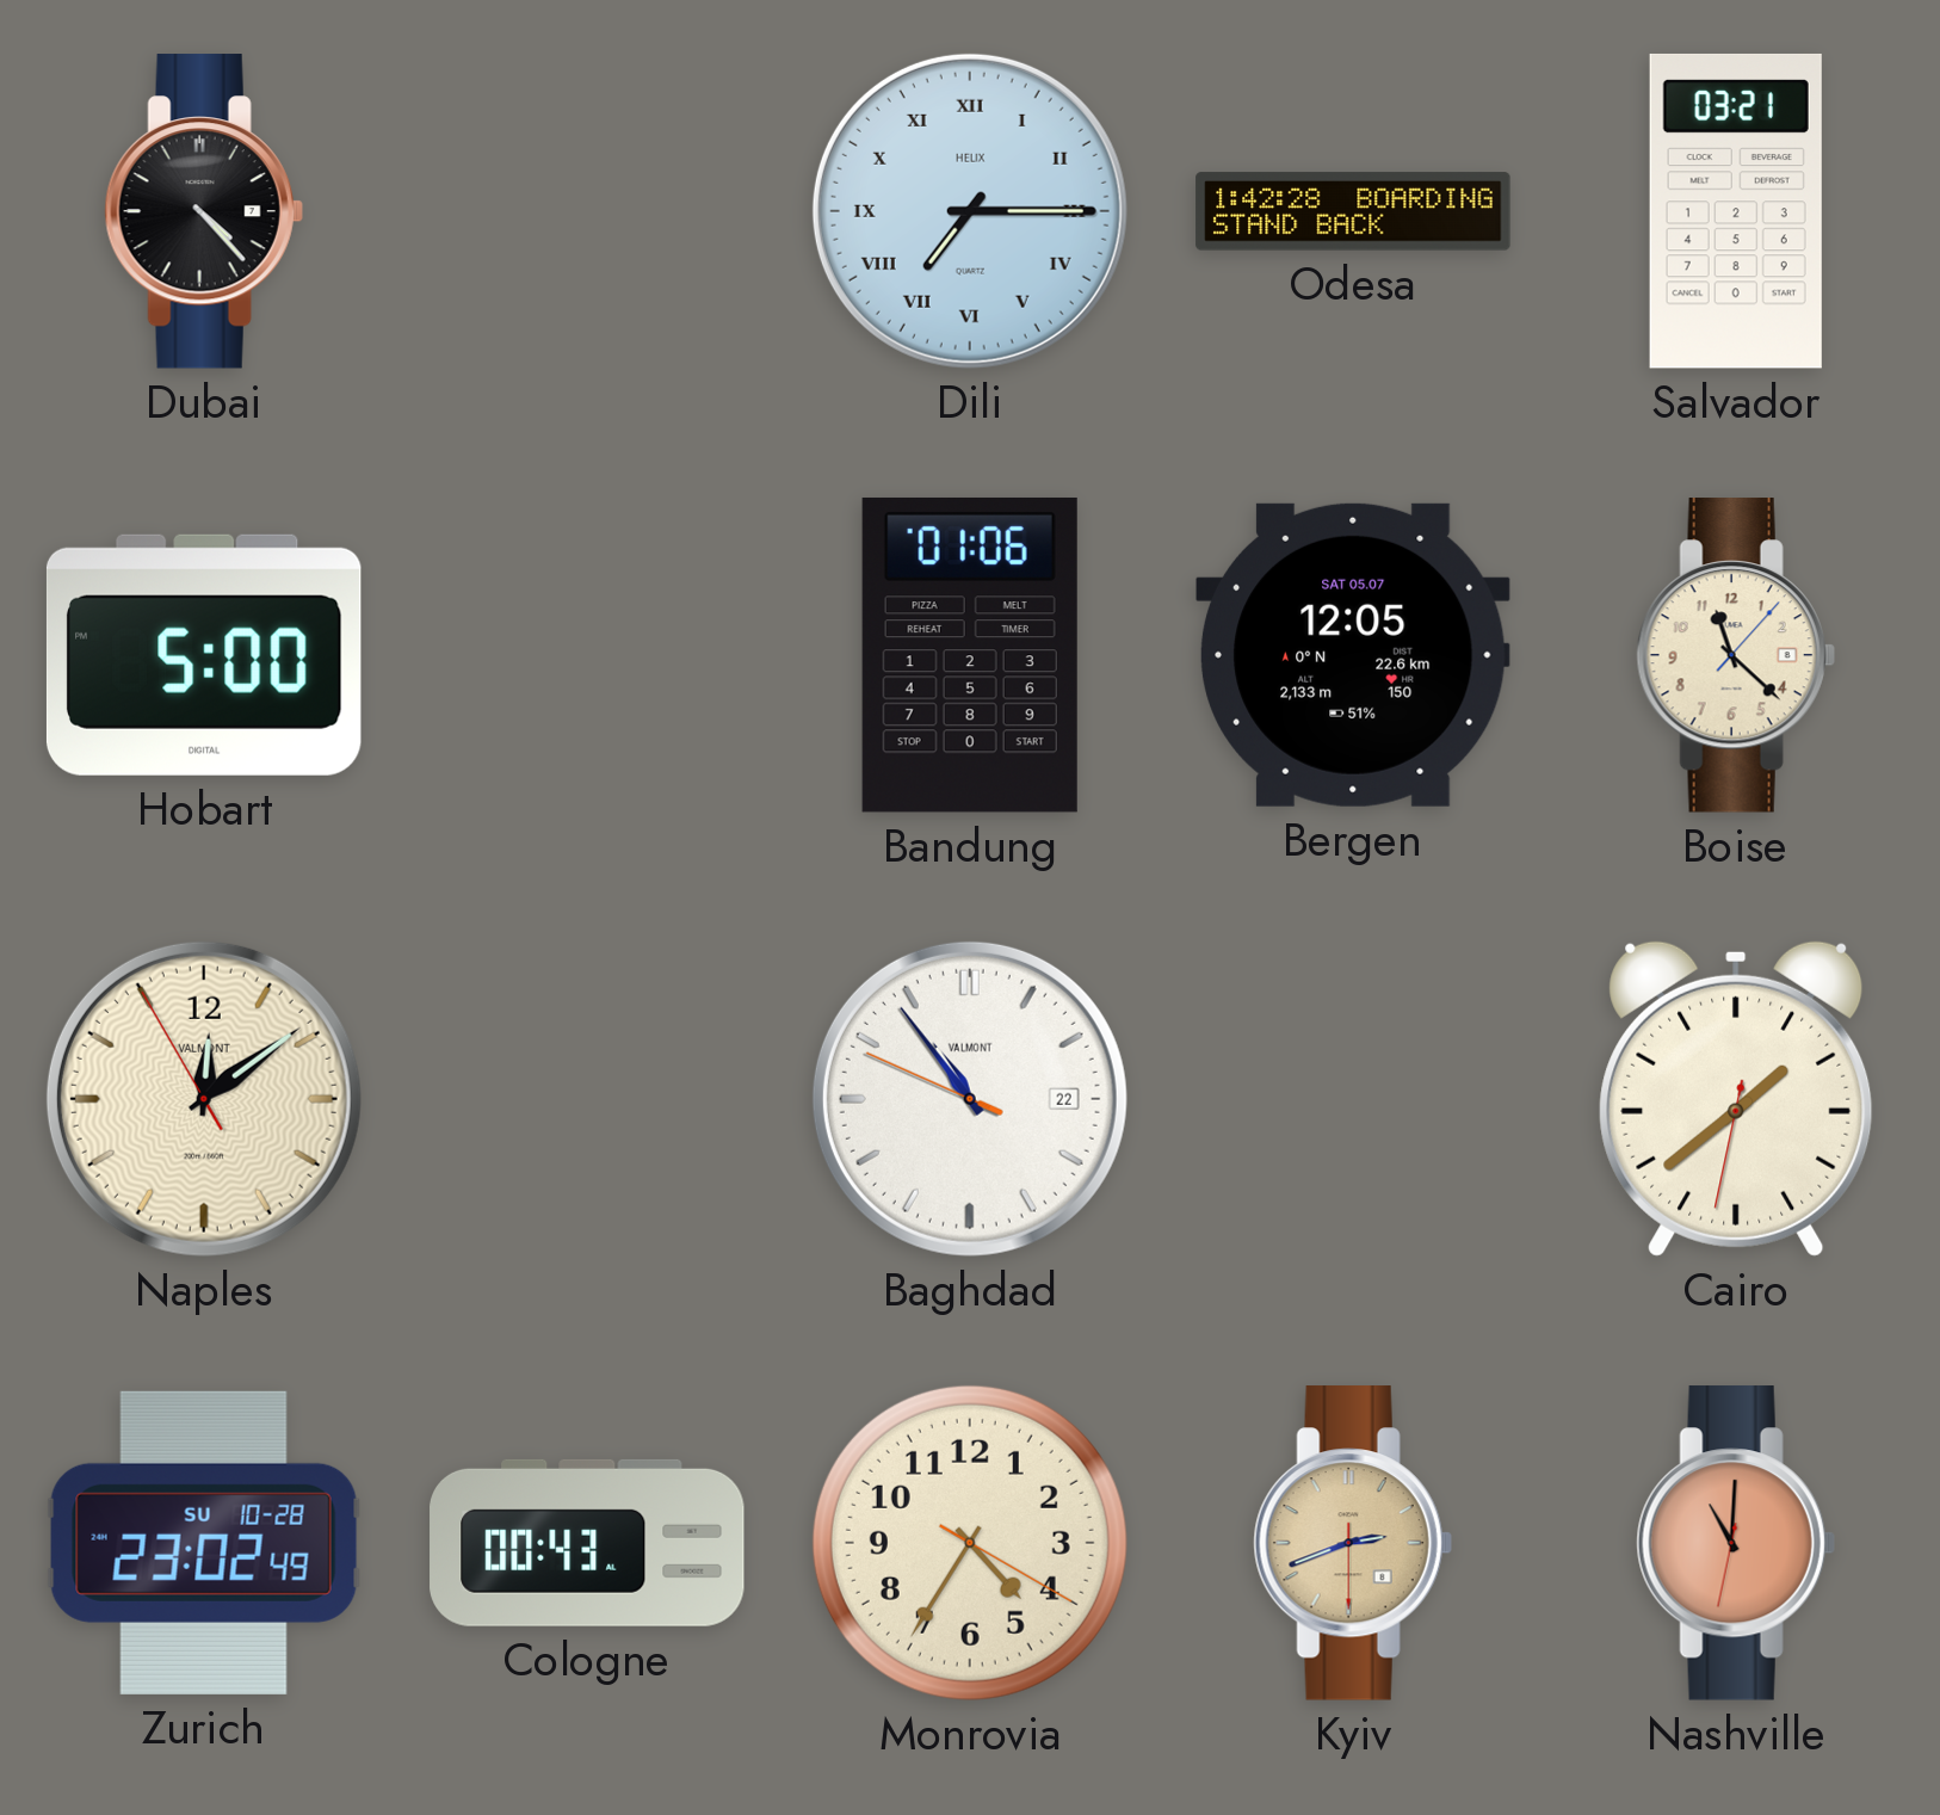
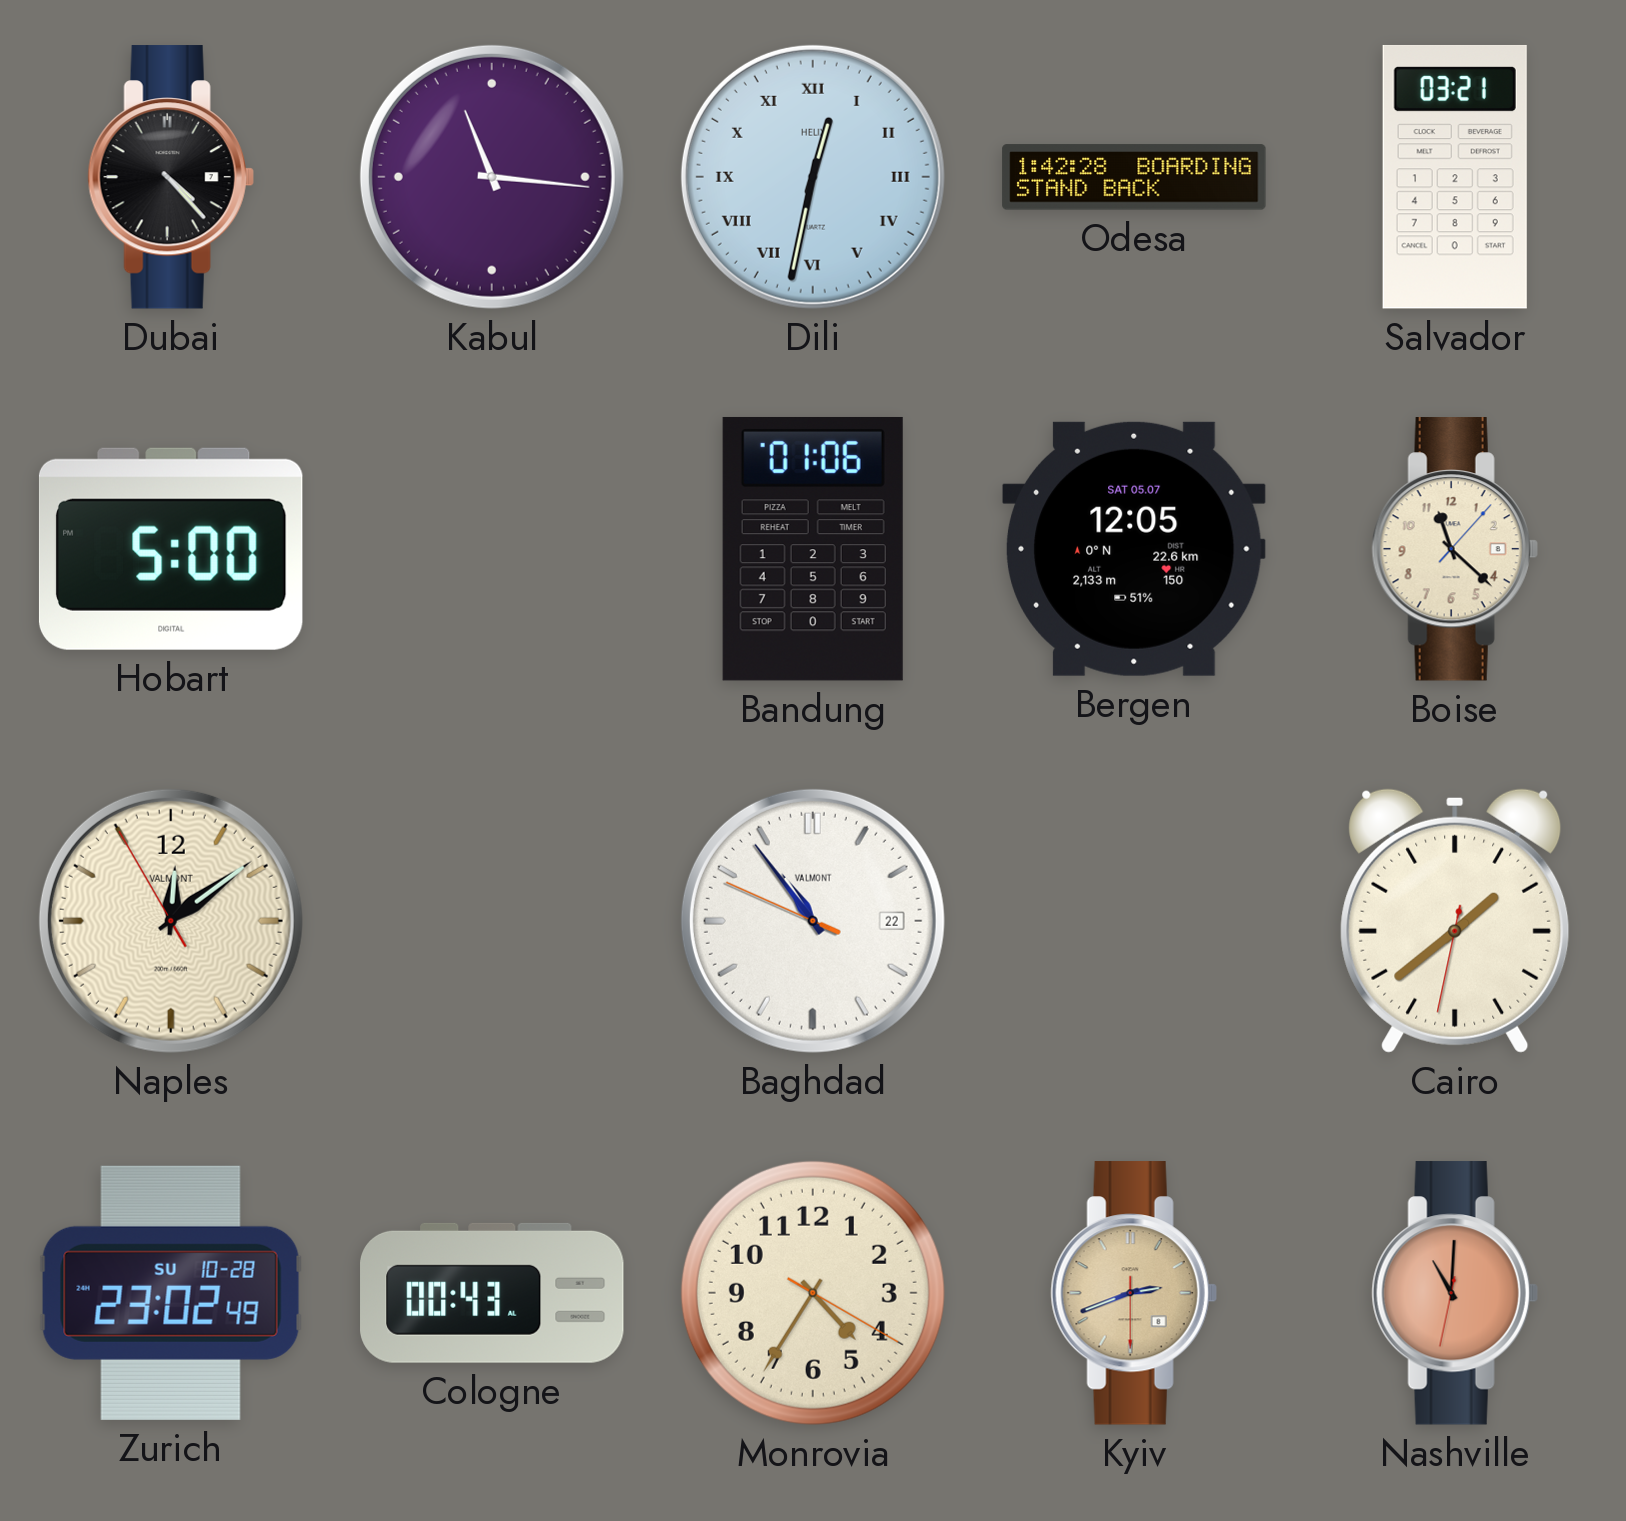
Kabul: none -> 11:16 (492, 177)
Dili: 7:15 -> 12:32 (813, 177)
